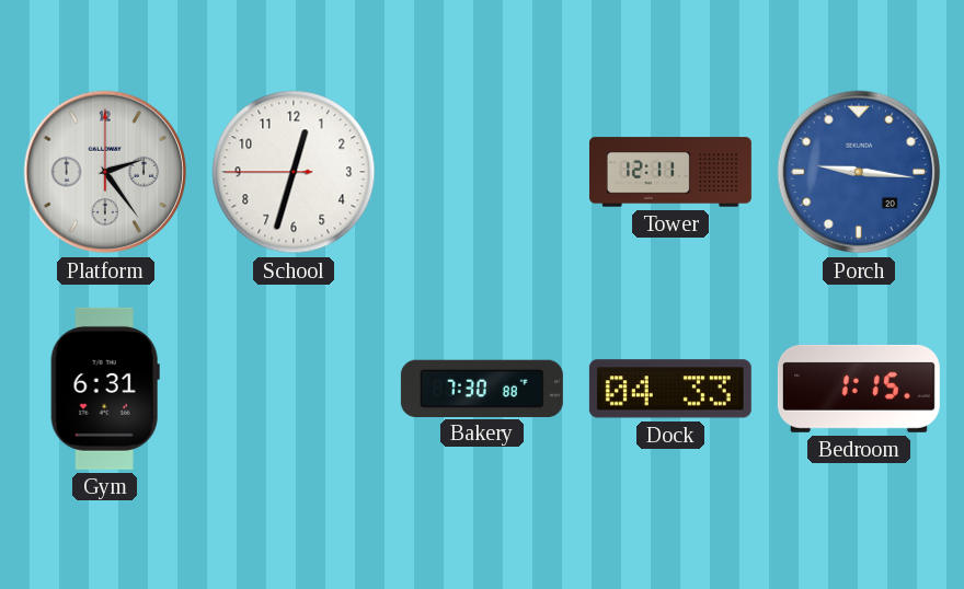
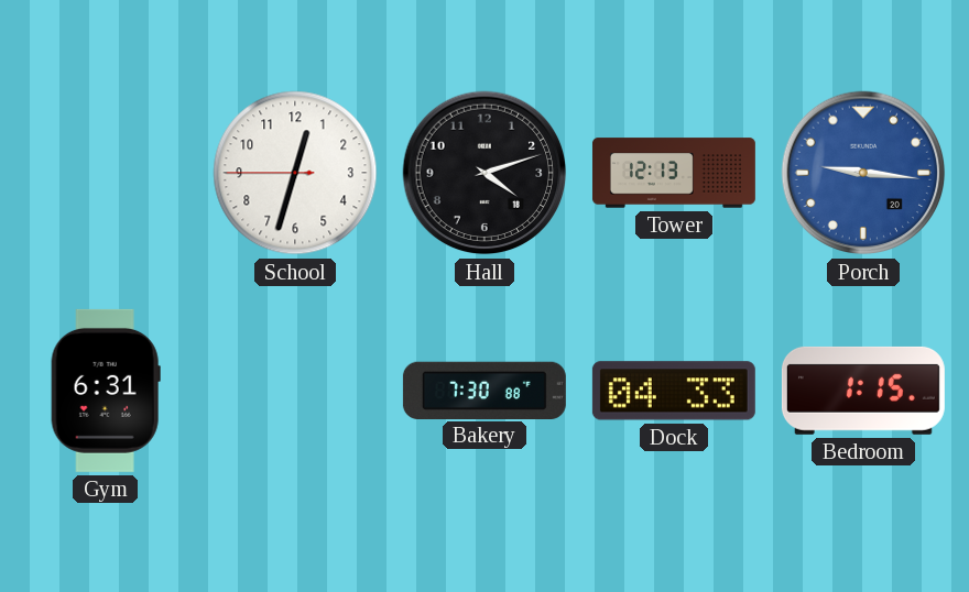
Platform: 2:24 -> none (105, 172)
Hall: none -> 4:12 (484, 173)
Tower: 12:11 -> 12:13 (674, 173)
